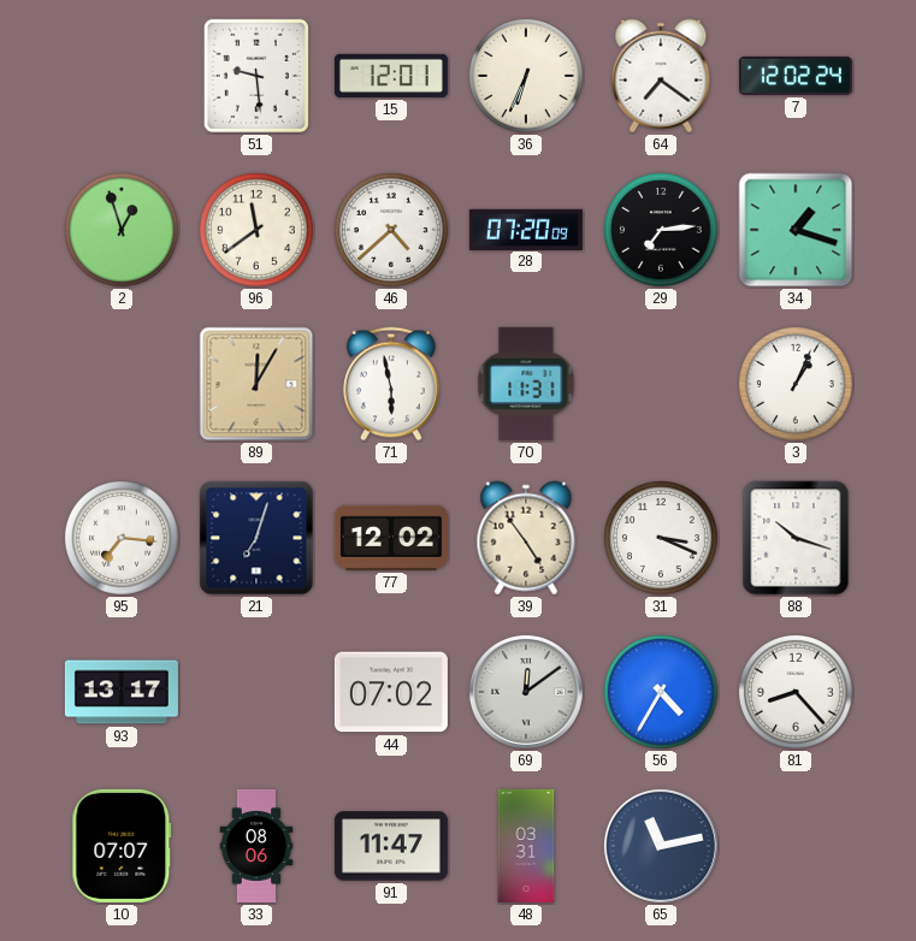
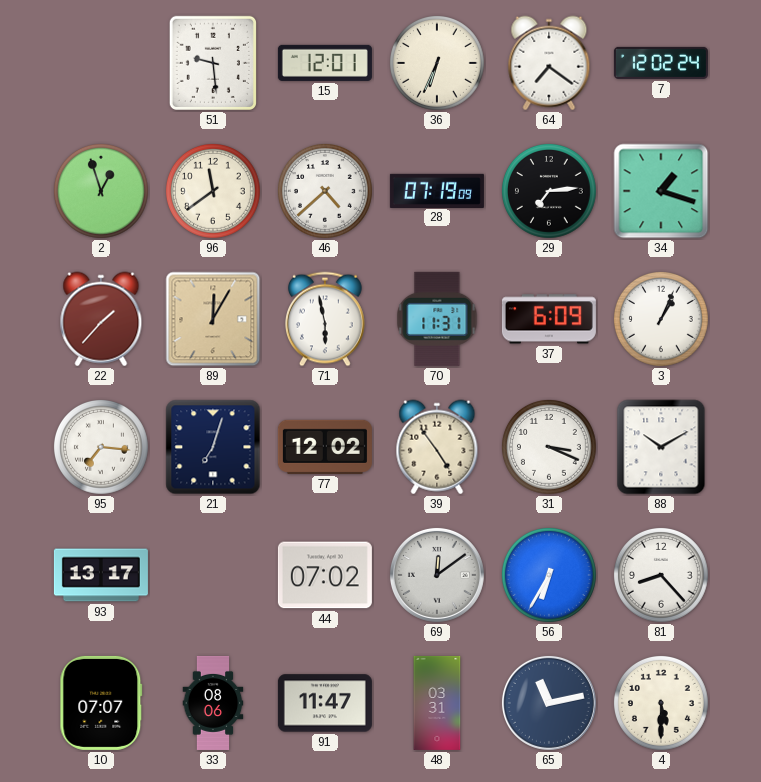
28: 07:20 -> 07:19 (437, 190)
22: none -> 1:37 (101, 319)
37: none -> 6:09 (549, 319)
88: 10:18 -> 10:10 (661, 447)
56: 4:35 -> 6:35 (549, 575)
4: none -> 5:30 (661, 703)
